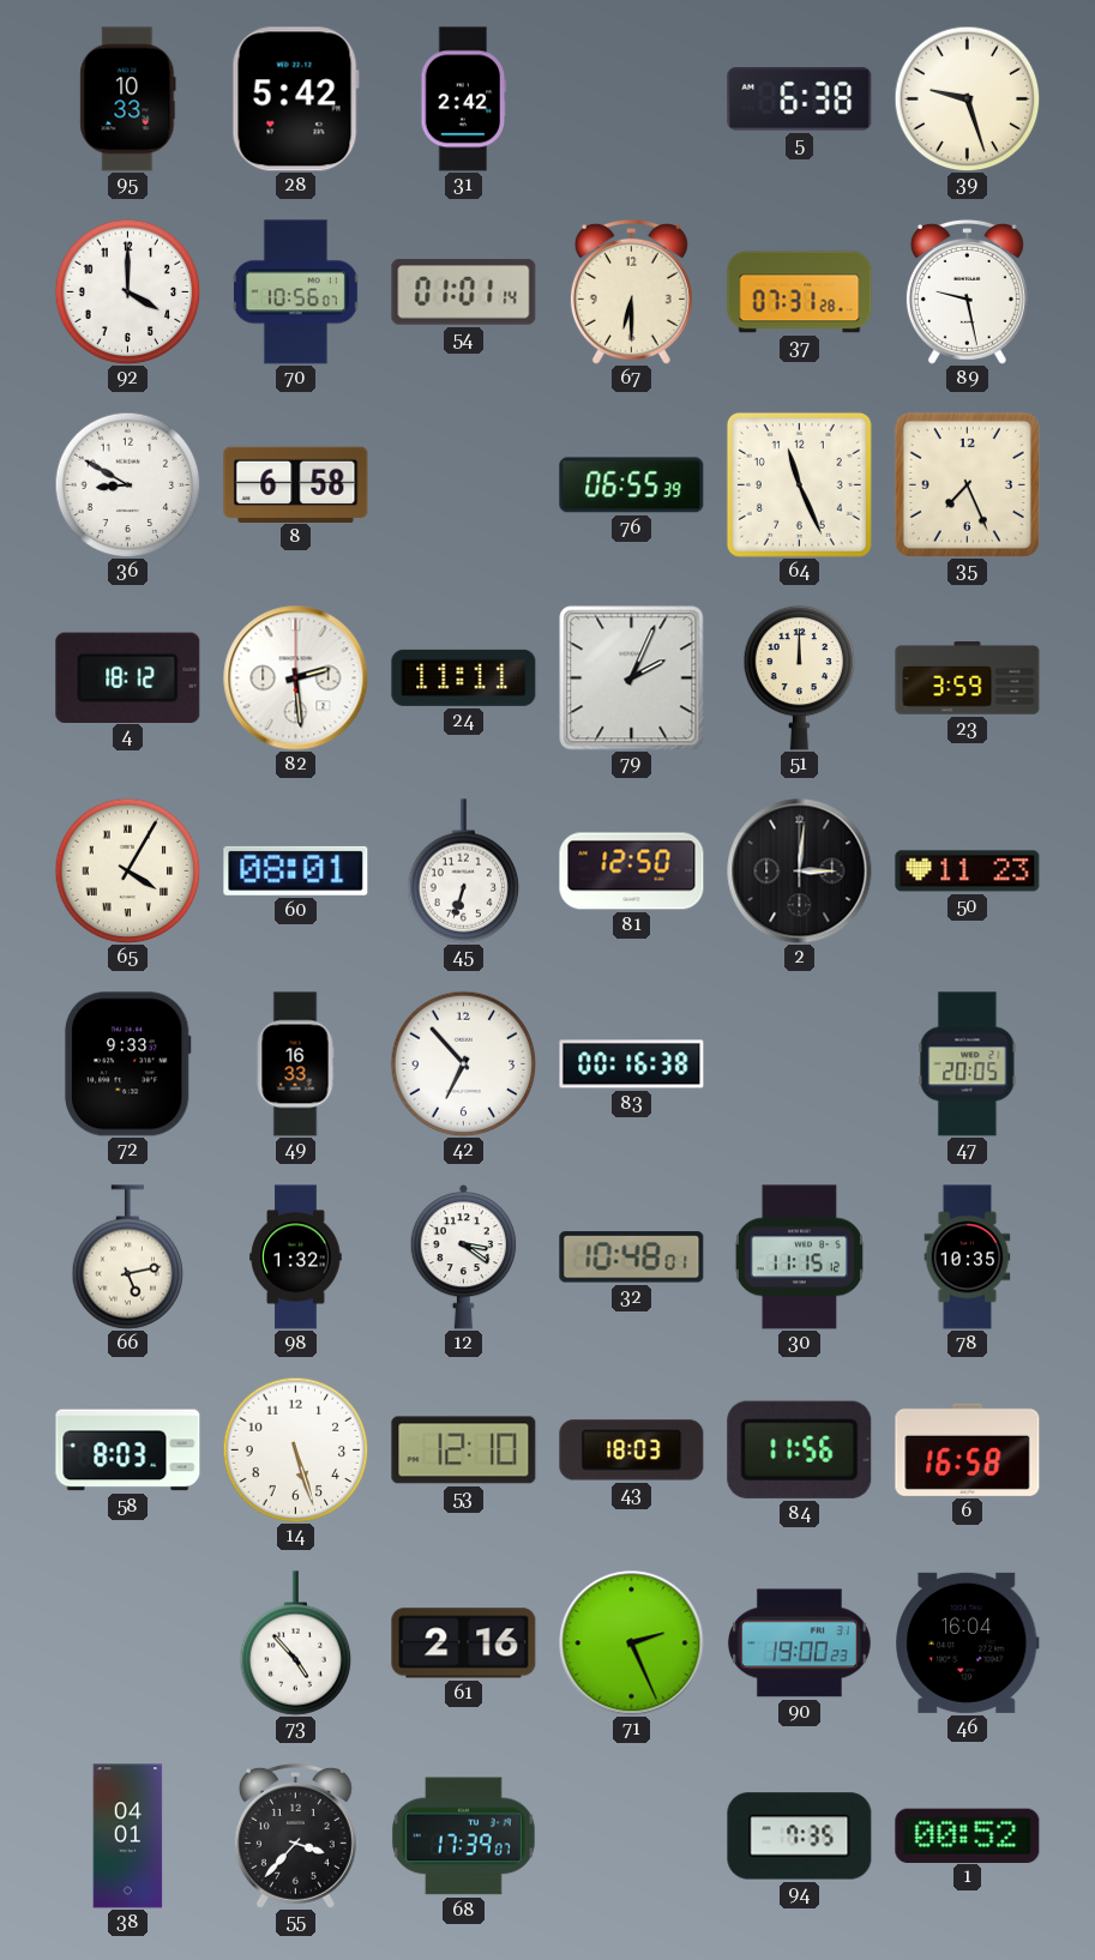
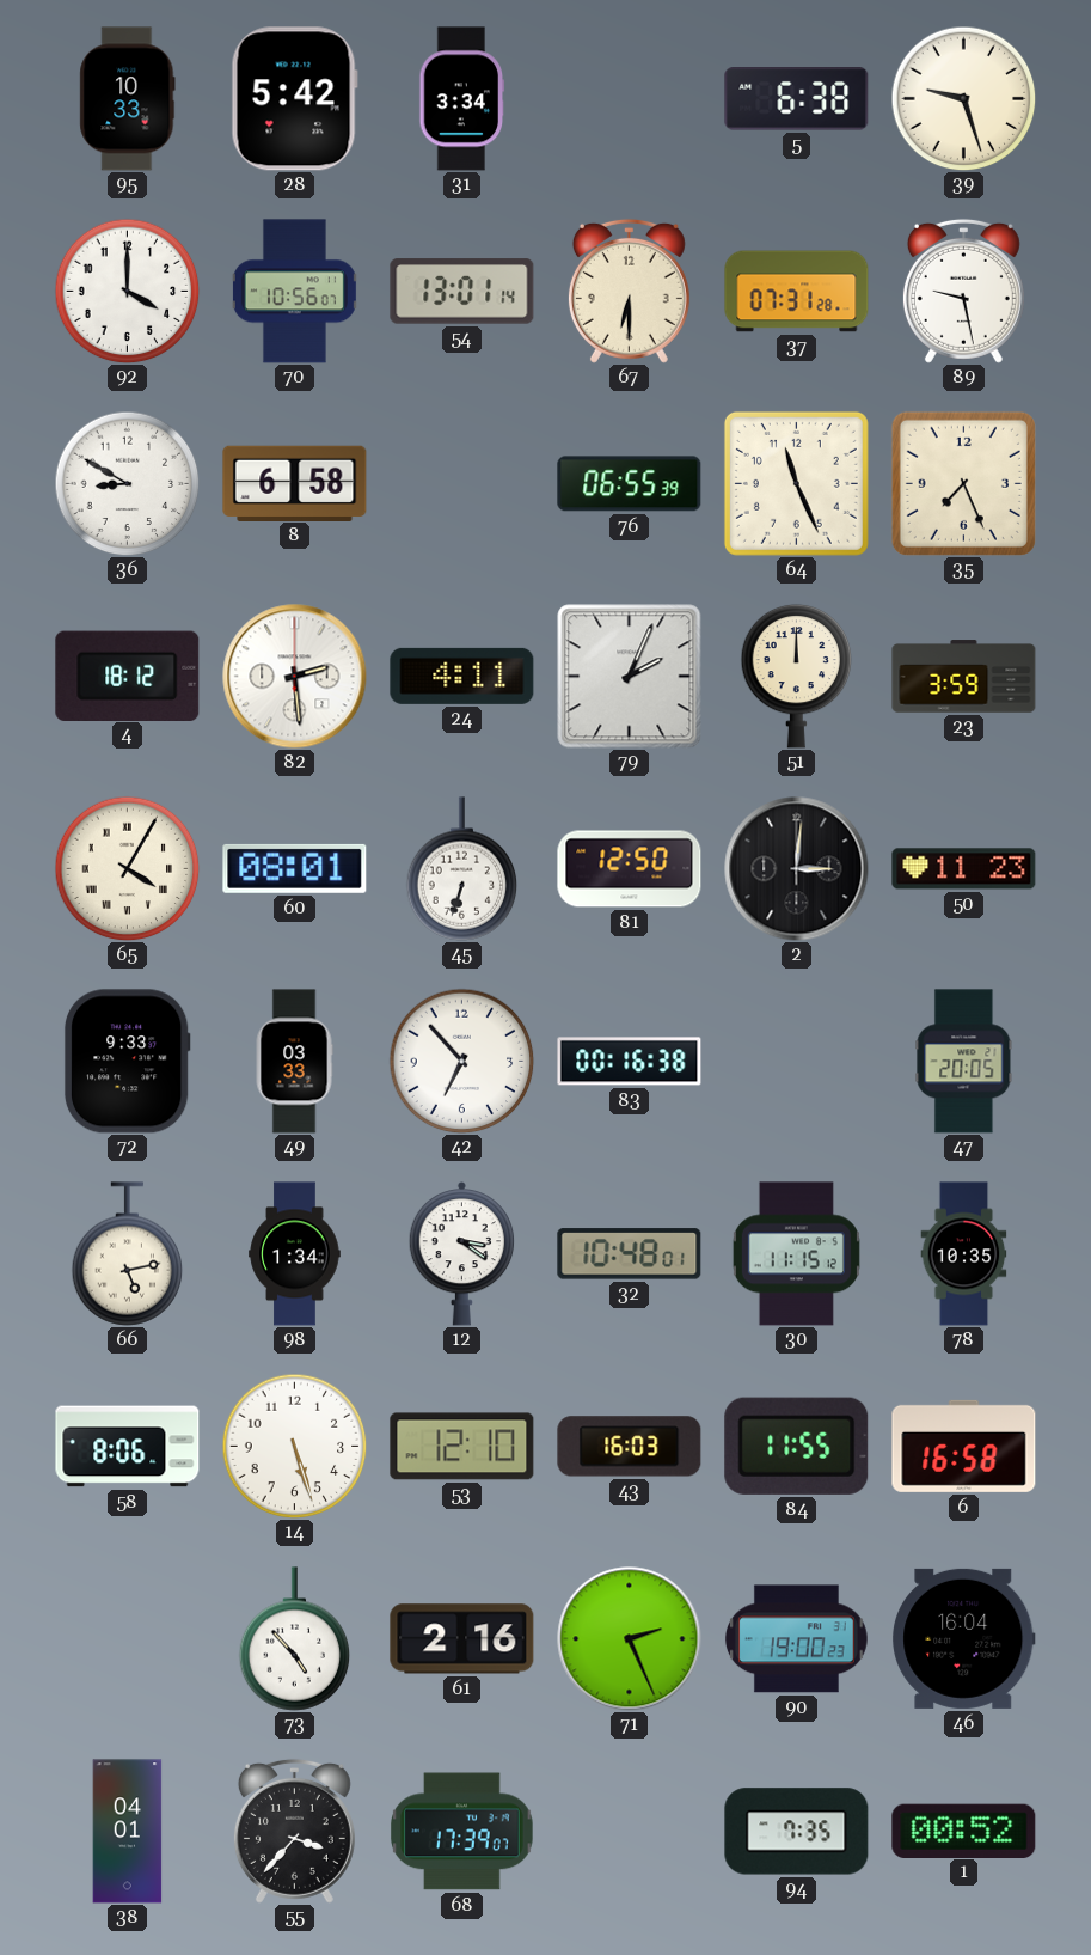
31: 2:42 -> 3:34 (462, 99)
54: 01:01 -> 13:01 (462, 292)
24: 11:11 -> 4:11 (462, 676)
49: 16:33 -> 03:33 (294, 1062)
98: 1:32 -> 1:34 (295, 1254)
58: 8:03 -> 8:06 (128, 1447)
43: 18:03 -> 16:03 (630, 1447)
84: 11:56 -> 11:55 (797, 1446)
